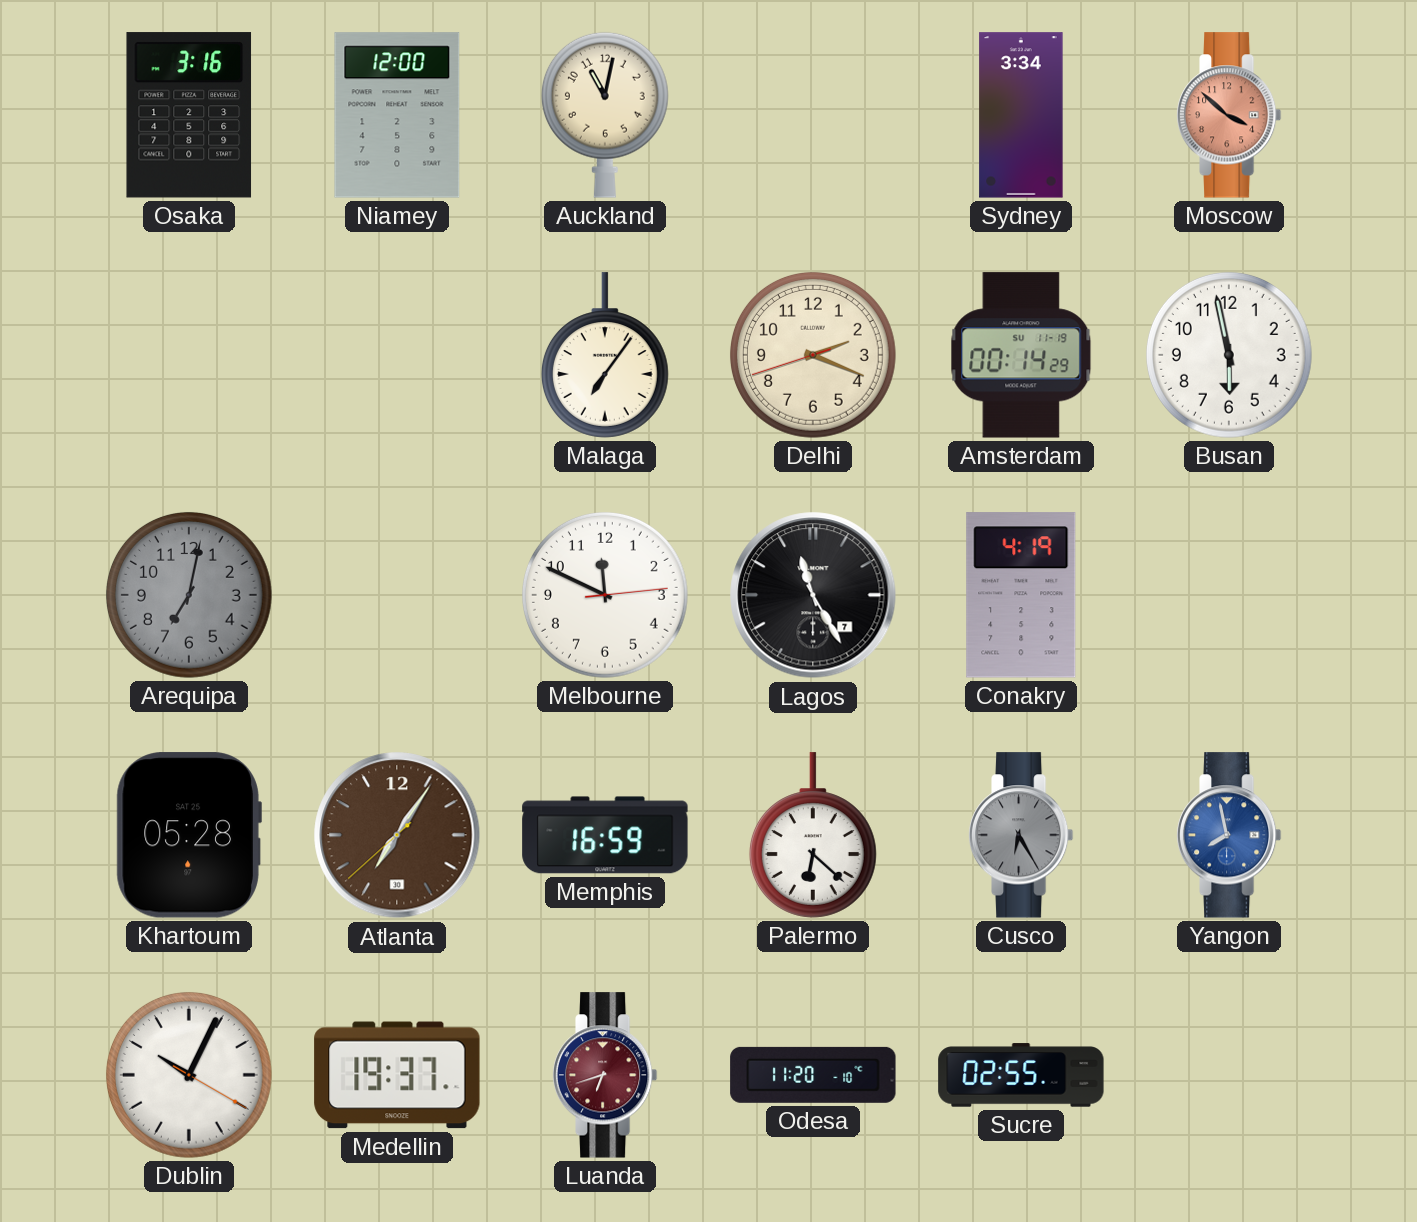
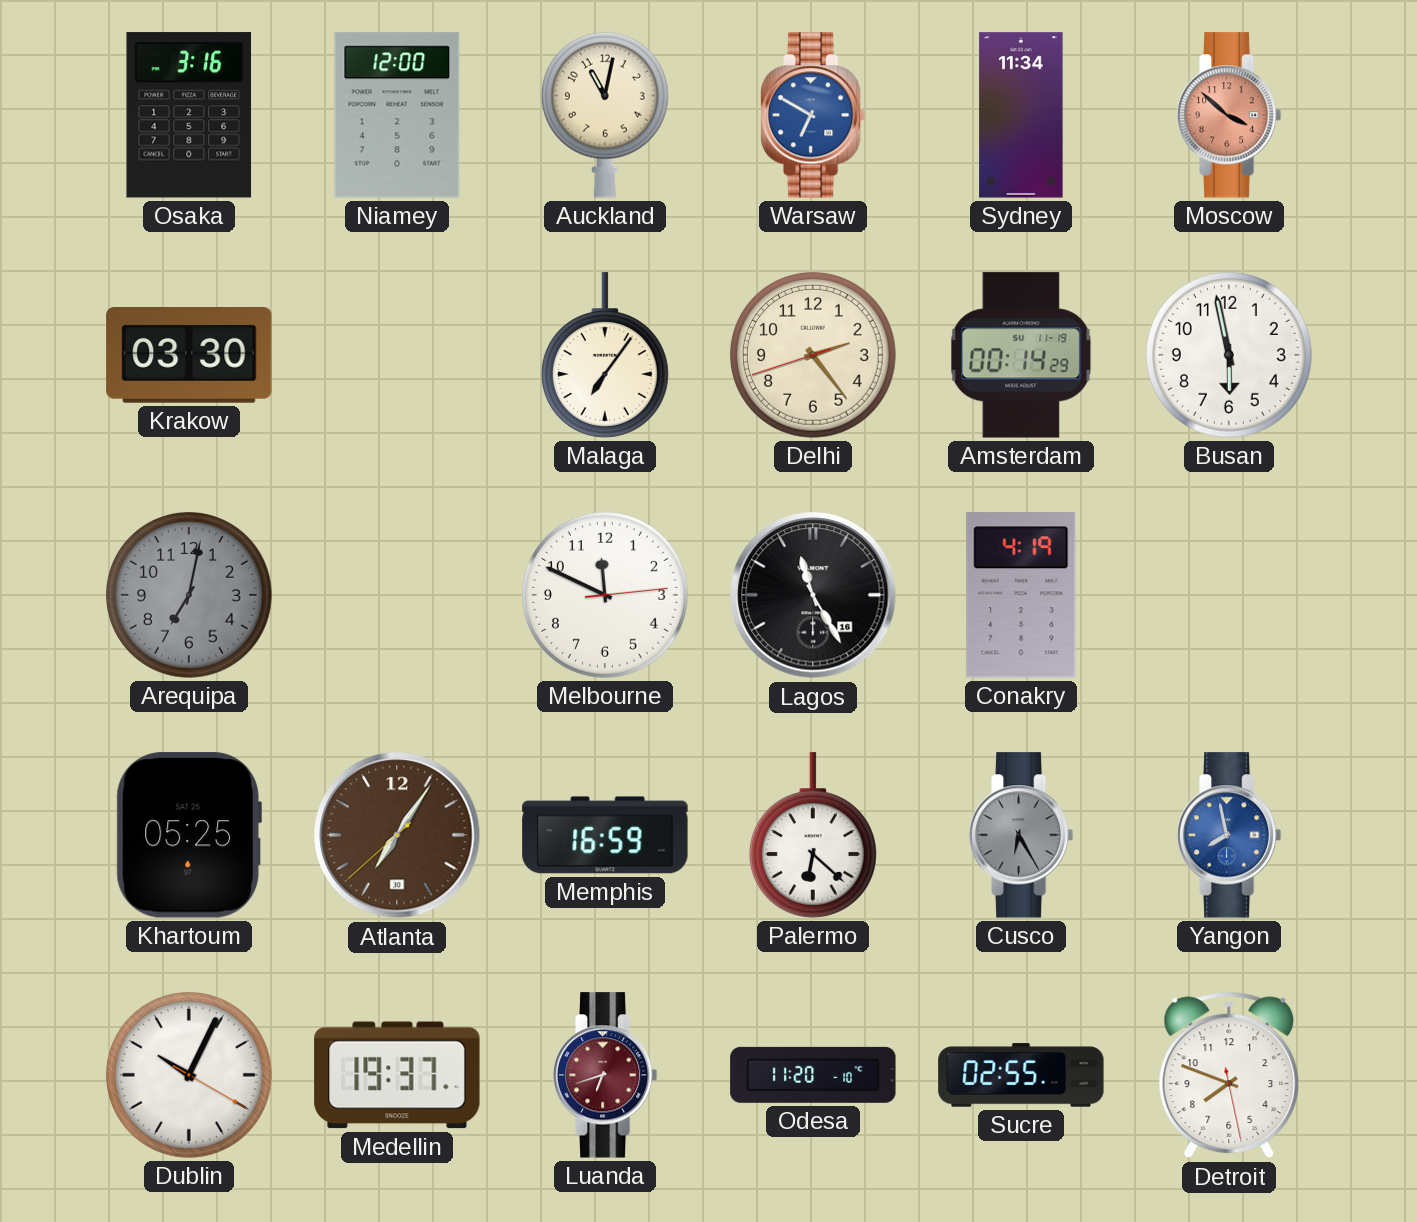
Warsaw: none -> 6:50 (813, 115)
Sydney: 3:34 -> 11:34 (1021, 115)
Krakow: none -> 03:30 (189, 356)
Delhi: 2:18 -> 2:23 (813, 355)
Lagos date: 7 -> 16 (813, 595)
Khartoum: 05:28 -> 05:25 (189, 835)
Detroit: none -> 7:48 (1229, 1075)
